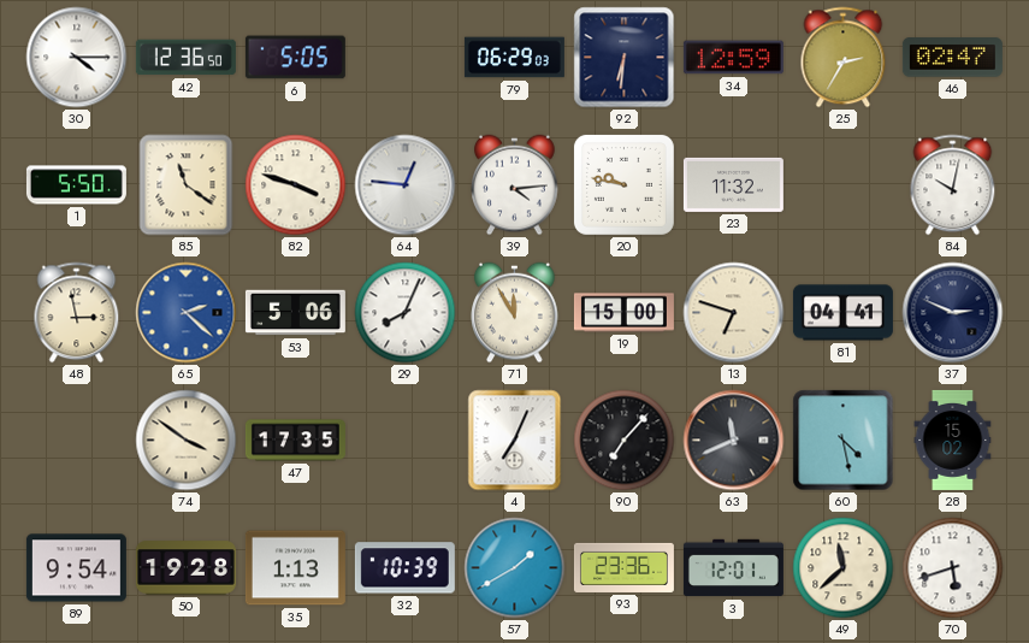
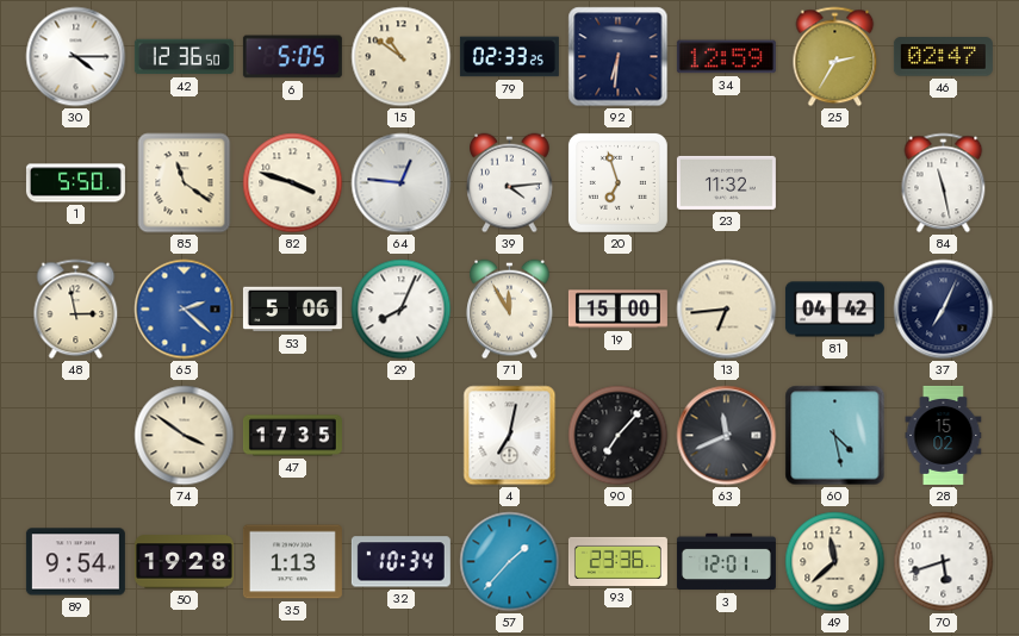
15: none -> 10:51 (402, 57)
79: 06:29 -> 02:33 (509, 57)
20: 9:47 -> 6:57 (617, 182)
84: 10:02 -> 11:28 (944, 183)
13: 6:48 -> 6:44 (727, 310)
81: 04:41 -> 04:42 (834, 310)
37: 2:49 -> 7:04 (944, 310)
4: 7:04 -> 7:02 (510, 436)
32: 10:39 -> 10:34 (400, 562)
57: 1:40 -> 1:37 (510, 562)
